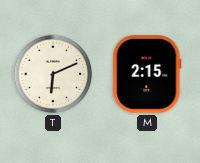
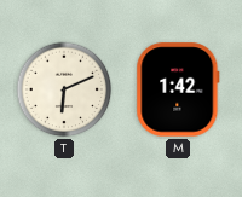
M: 2:15 -> 1:42 (178, 89)
